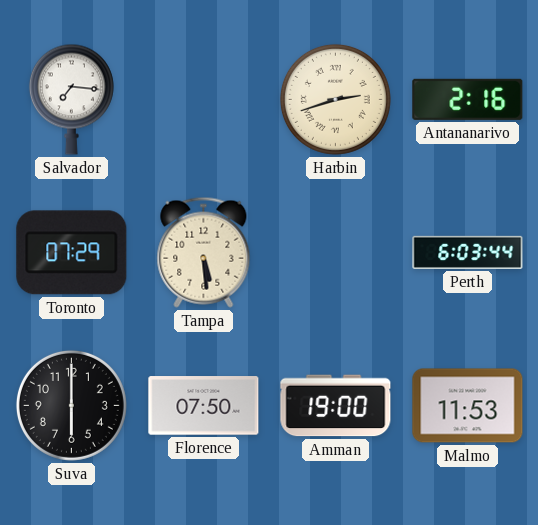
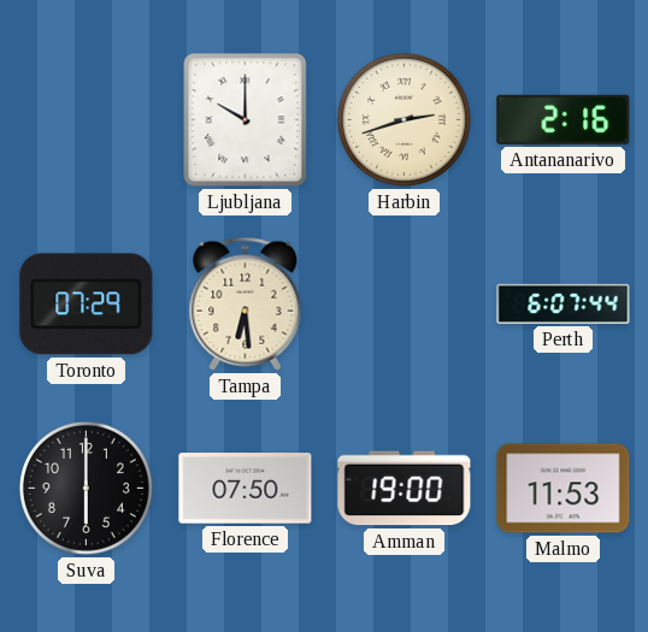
Salvador: 7:16 -> none (71, 99)
Ljubljana: none -> 10:00 (246, 120)
Tampa: 5:29 -> 6:29 (246, 303)
Perth: 6:03 -> 6:07 (564, 303)
